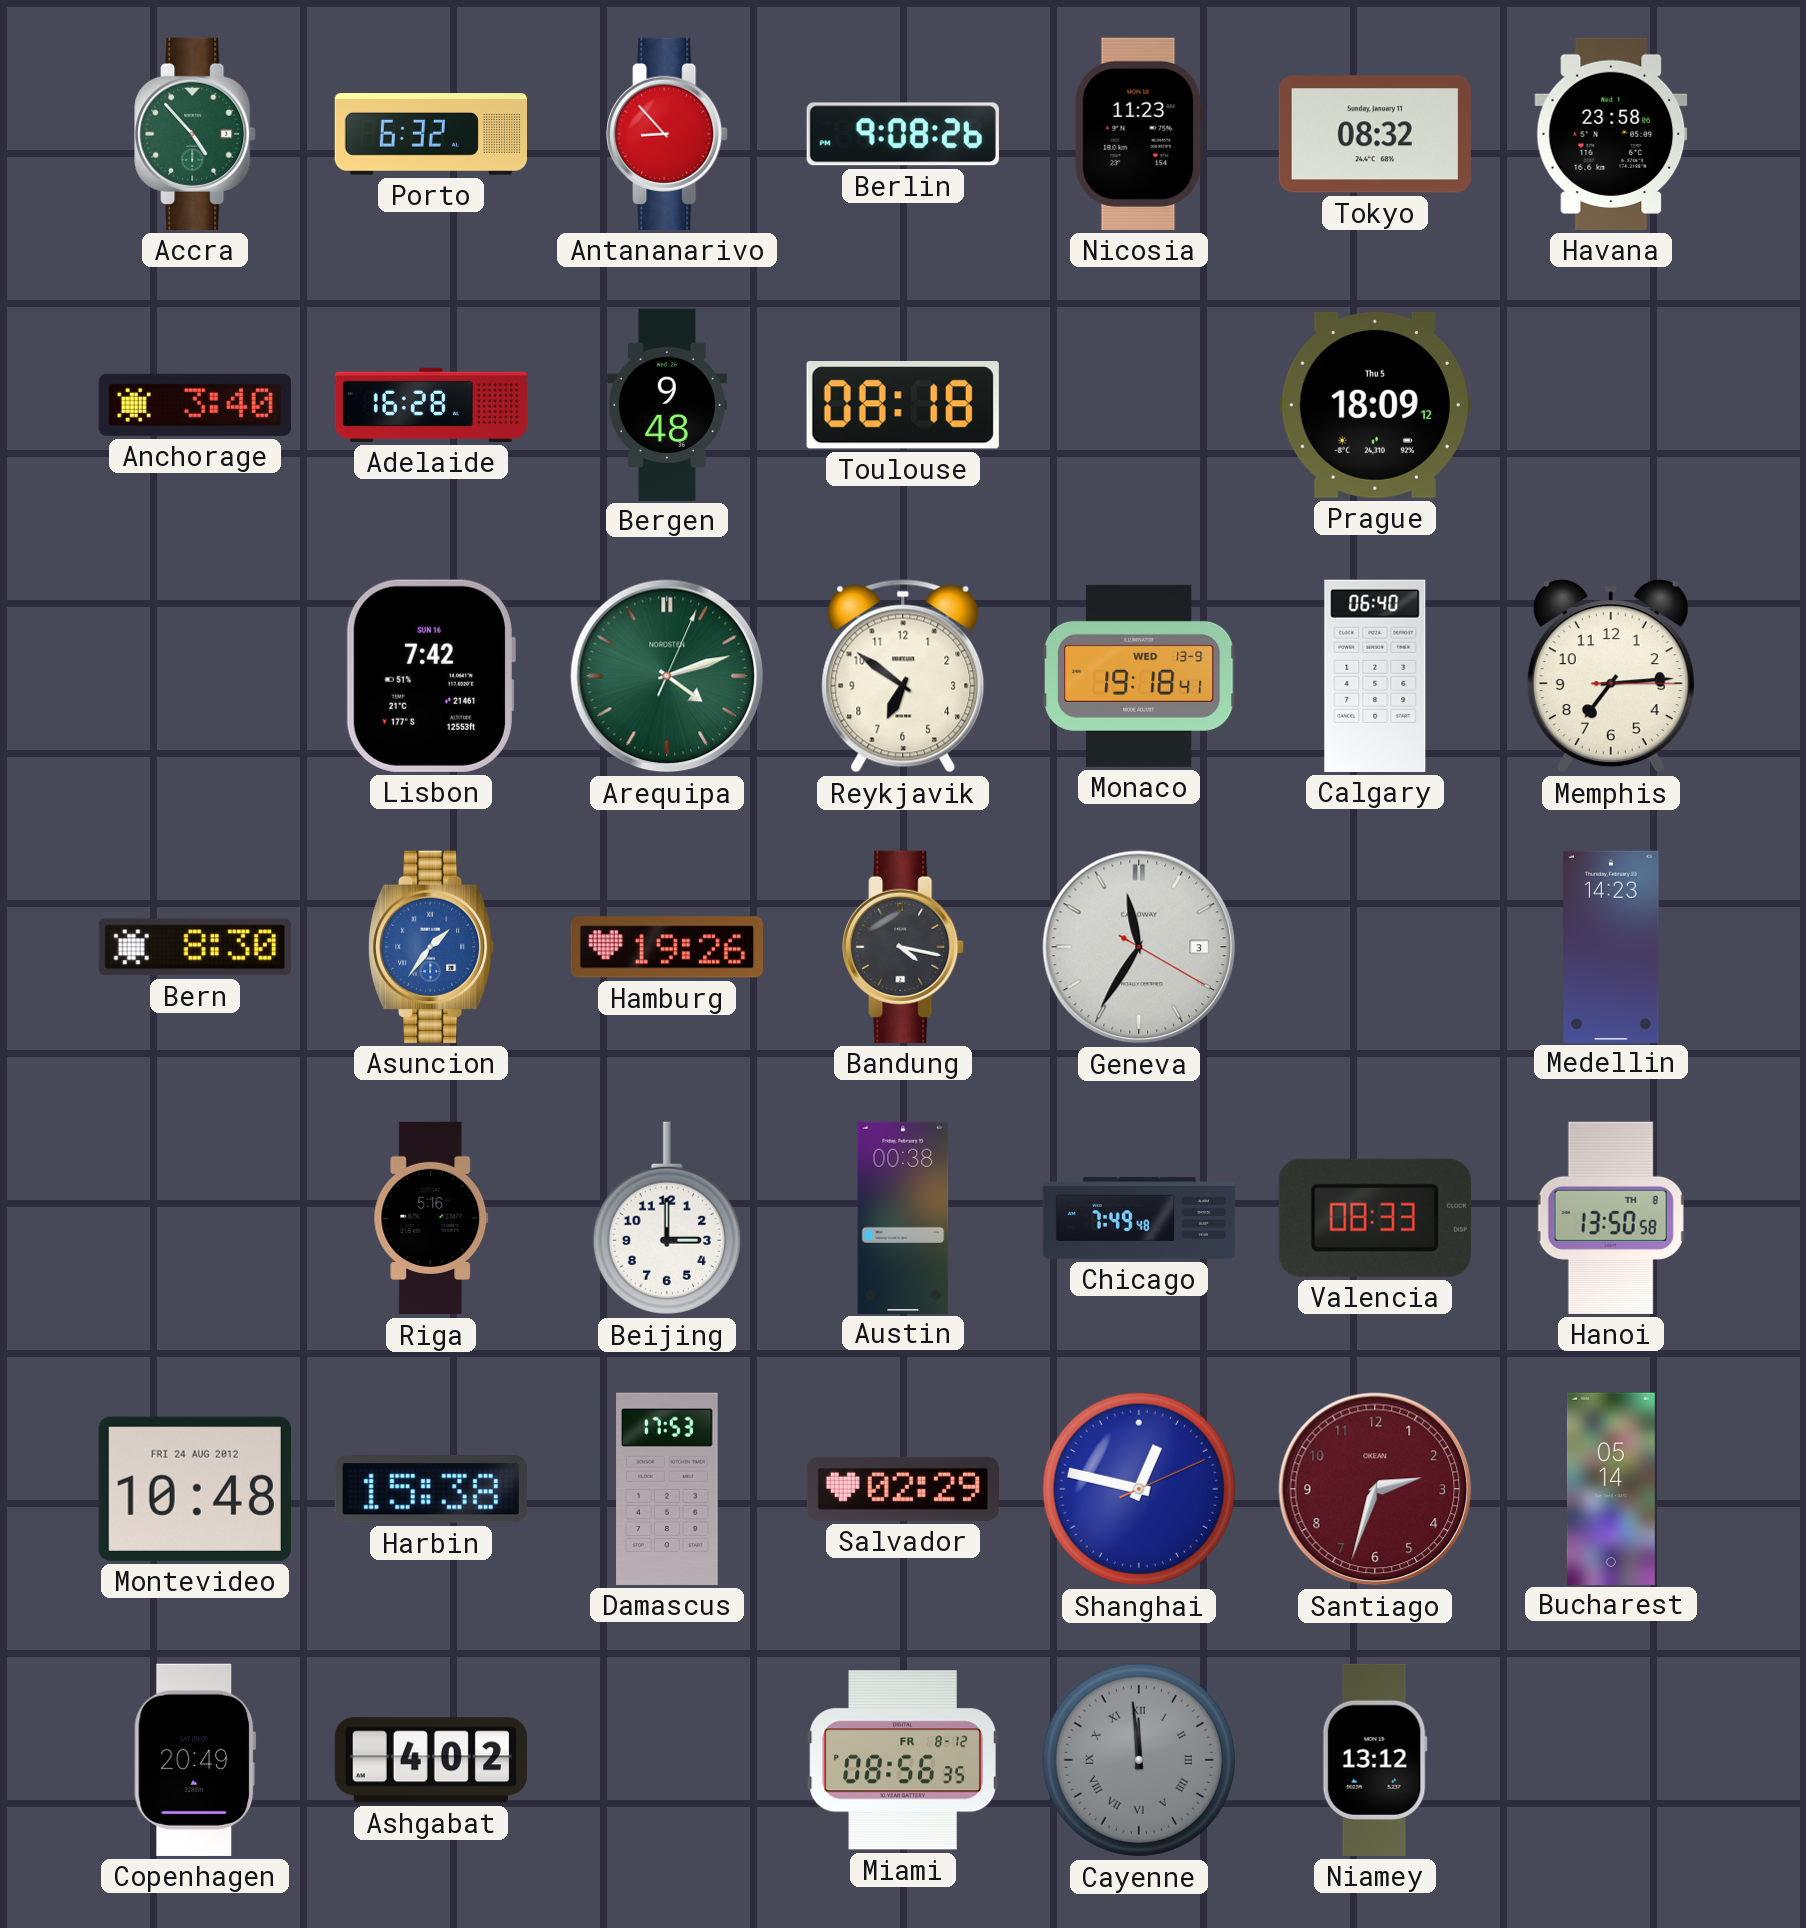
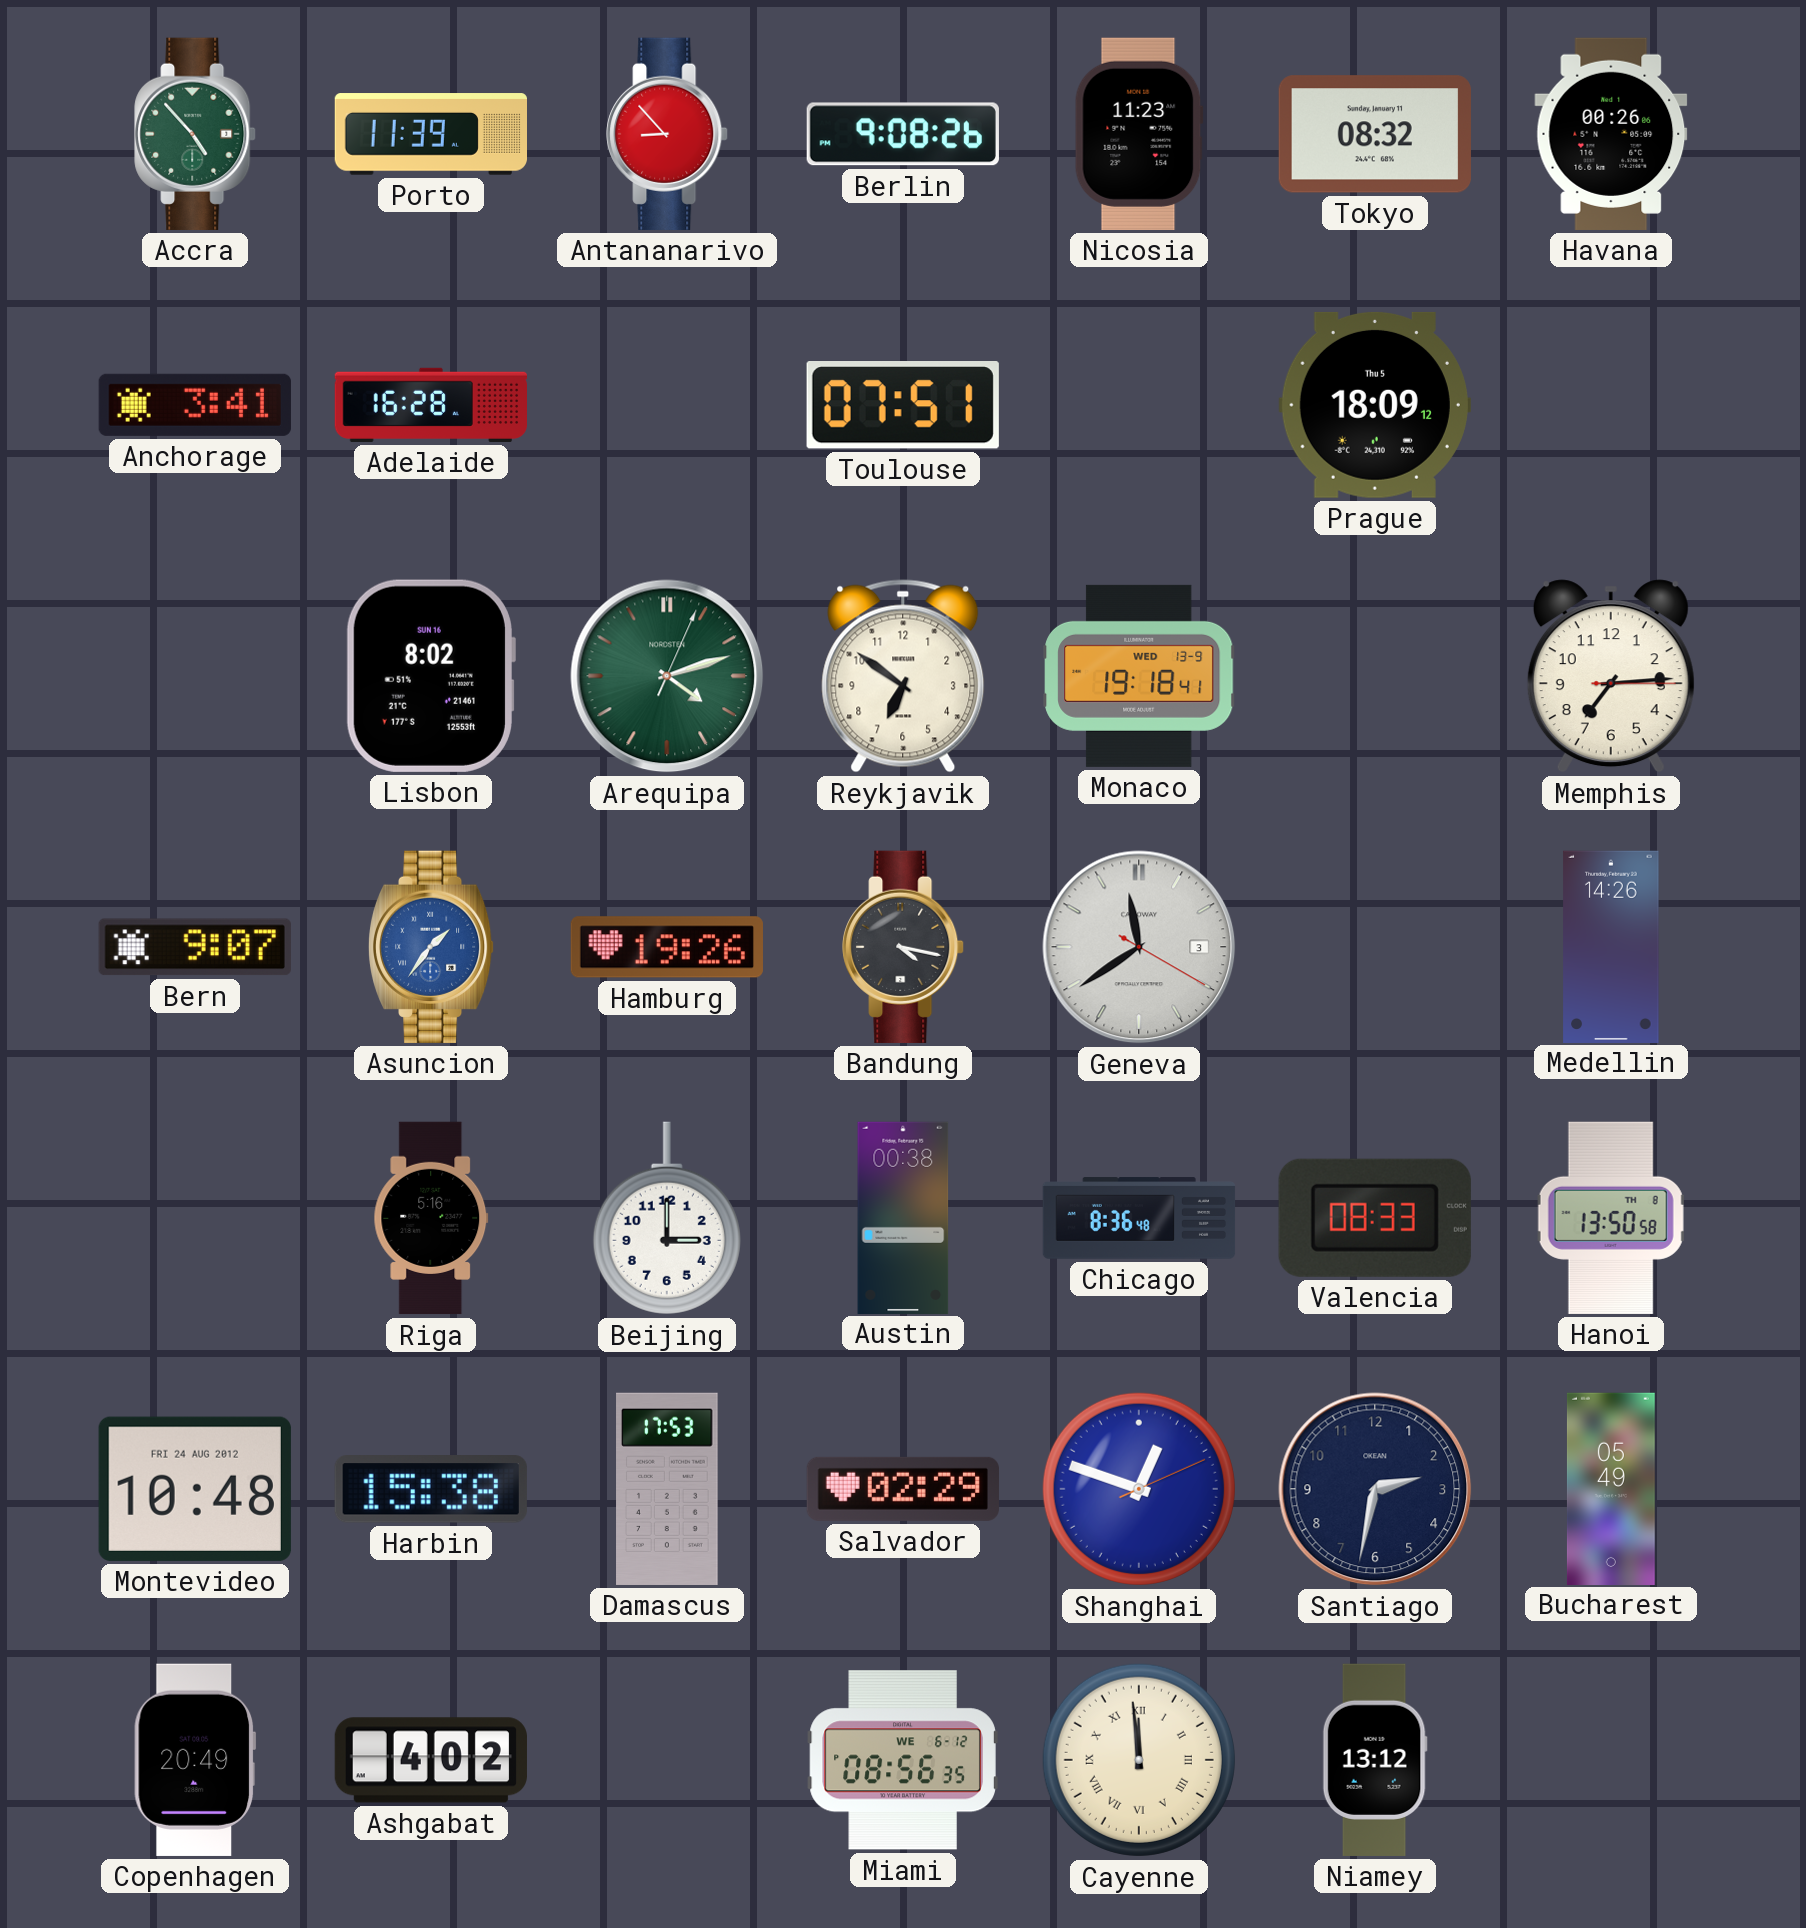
Porto: 6:32 -> 11:39 (430, 134)
Havana: 23:58 -> 00:26 (1611, 134)
Anchorage: 3:40 -> 3:41 (195, 405)
Bergen: 9:48 -> none (667, 404)
Toulouse: 08:18 -> 07:51 (903, 406)
Lisbon: 7:42 -> 8:02 (430, 676)
Calgary: 06:40 -> none (1375, 676)
Bern: 8:30 -> 9:07 (195, 947)
Geneva: 11:35 -> 11:39 (1139, 947)
Medellin: 14:23 -> 14:26 (1611, 946)
Chicago: 7:49 -> 8:36 (1139, 1218)
Shanghai: 12:47 -> 12:48 (1139, 1489)
Santiago: 2:33 -> 2:32 (1375, 1489)
Santiago dial: burgundy -> navy (1375, 1489)
Bucharest: 05:14 -> 05:49 (1611, 1488)
Miami date: FR 8-12 -> WE 6-12 (903, 1760)
Cayenne dial: grey -> cream (1139, 1760)
